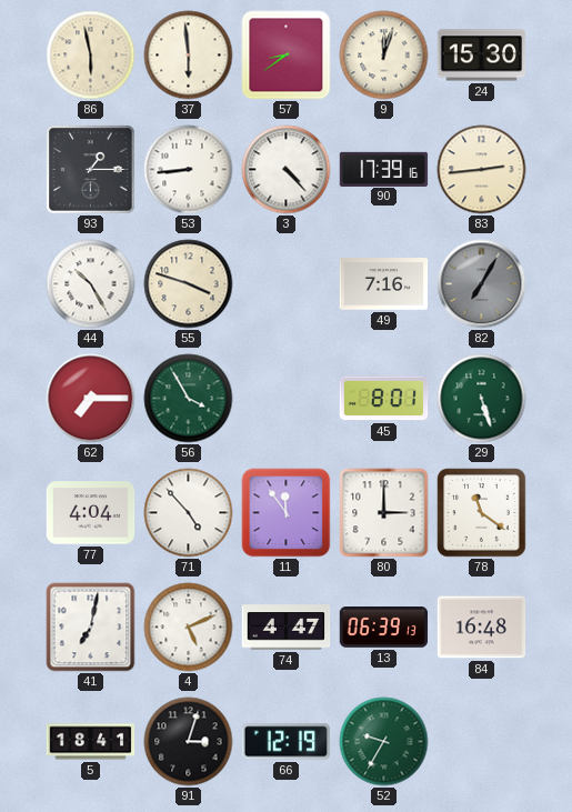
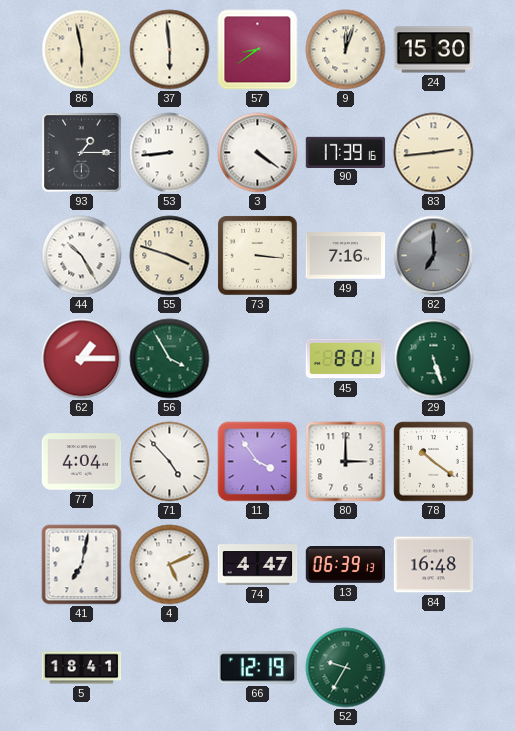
3: 4:23 -> 4:21 (258, 153)
73: none -> 3:16 (258, 256)
82: 7:05 -> 7:00 (434, 256)
62: 7:15 -> 1:15 (82, 359)
11: 11:54 -> 3:54 (258, 462)
78: 11:21 -> 10:21 (434, 462)
91: 3:03 -> none (189, 742)
